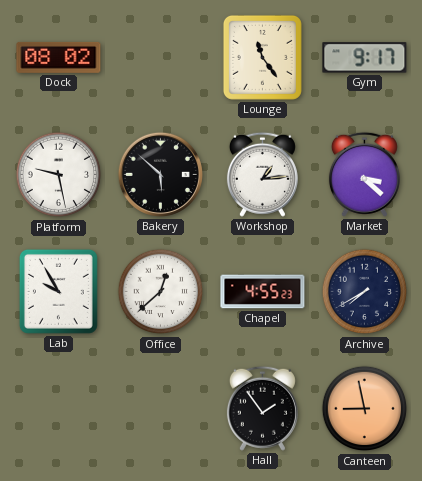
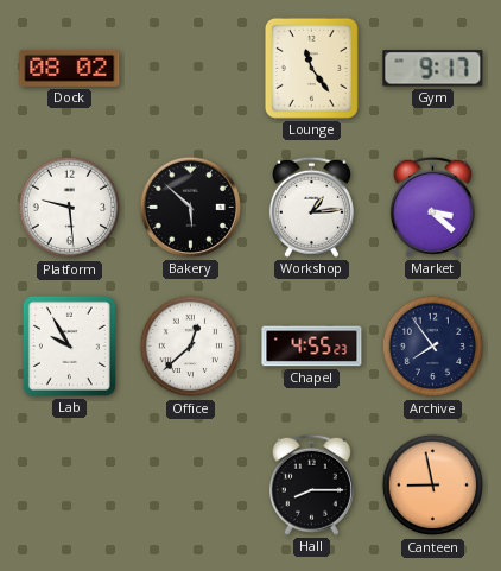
Platform: 9:28 -> 9:29 (70, 208)
Archive: 7:40 -> 7:54 (433, 347)
Hall: 1:54 -> 8:15 (311, 484)
